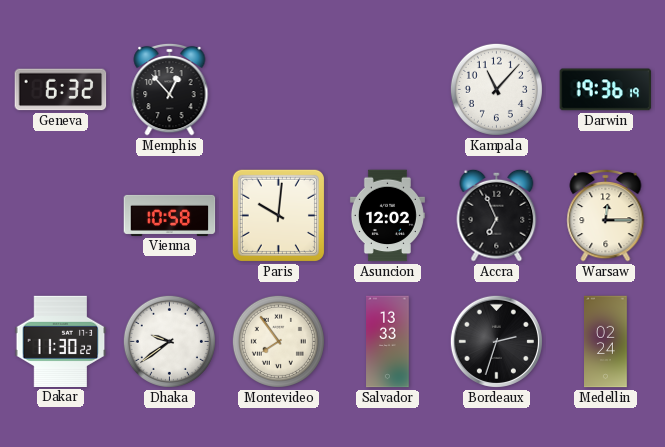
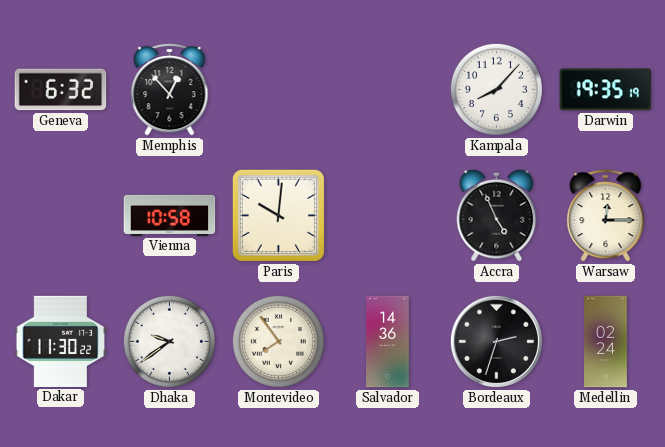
Kampala: 11:07 -> 8:07 (496, 89)
Darwin: 19:36 -> 19:35 (606, 90)
Asuncion: 12:02 -> none (387, 216)
Accra: 6:56 -> 4:56 (497, 215)
Salvador: 13:33 -> 14:36 (388, 342)
